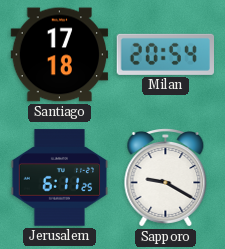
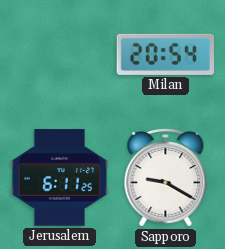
Santiago: 17:18 -> none (60, 55)
